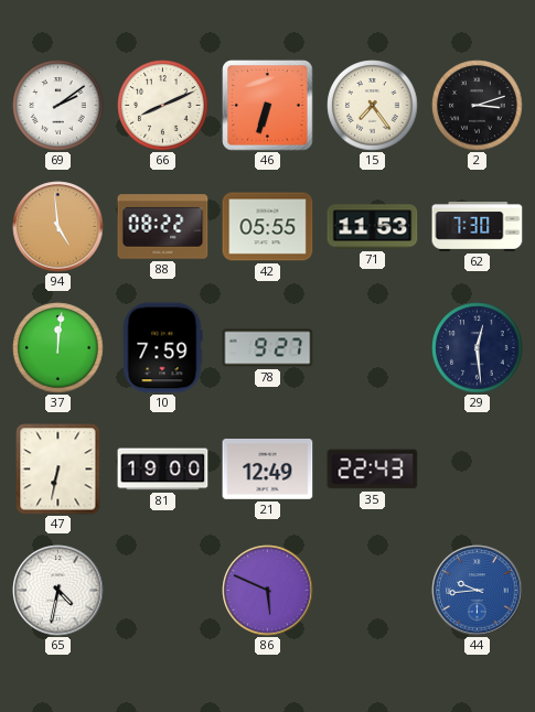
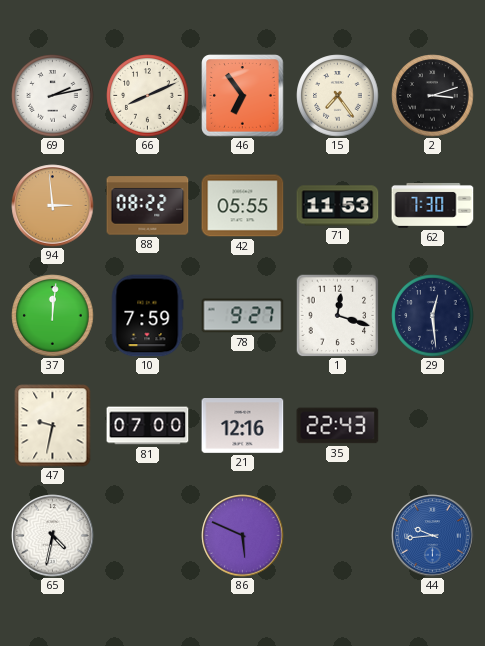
69: 2:09 -> 2:13 (53, 96)
46: 6:33 -> 6:54 (243, 96)
94: 4:59 -> 2:59 (53, 206)
1: none -> 12:18 (337, 315)
47: 6:32 -> 9:32 (53, 426)
81: 19:00 -> 07:00 (148, 426)
21: 12:49 -> 12:16 (243, 426)
